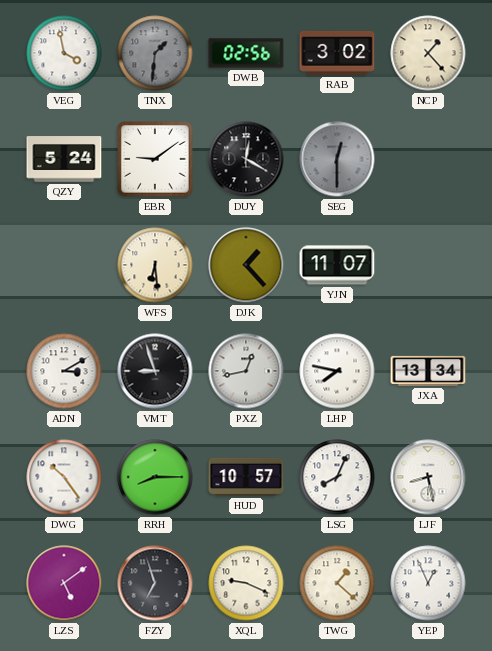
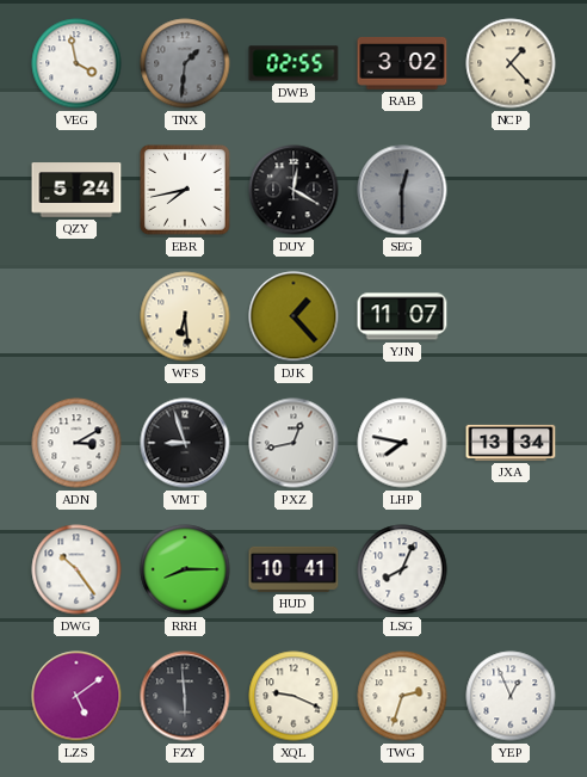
DWB: 02:56 -> 02:55 (293, 63)
EBR: 9:09 -> 7:43 (185, 190)
HUD: 10:57 -> 10:41 (293, 569)
LJF: 8:28 -> none (428, 477)
FZY: 6:57 -> 5:59 (185, 696)
TWG: 1:22 -> 2:33 (402, 696)
